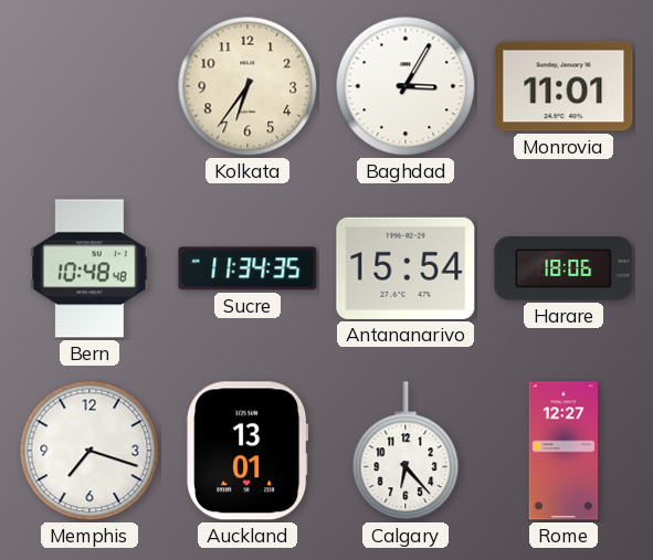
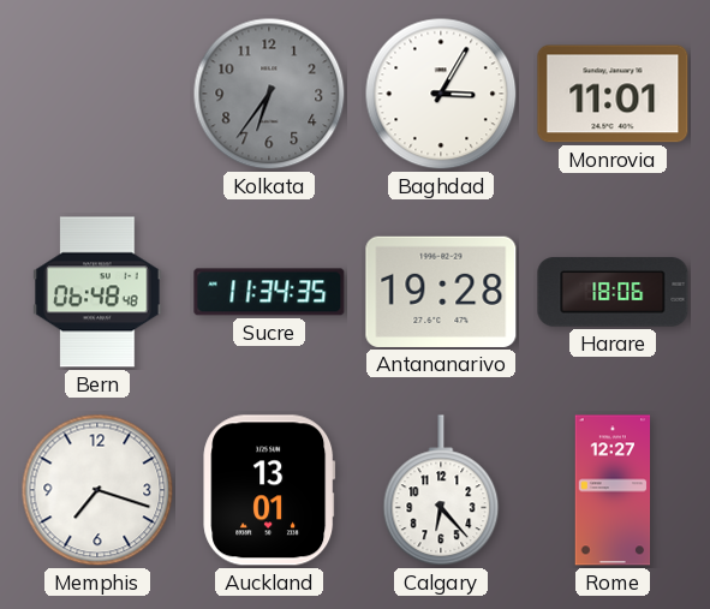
Kolkata dial: cream -> grey (269, 94)
Bern: 10:48 -> 06:48 (97, 292)
Antananarivo: 15:54 -> 19:28 (441, 292)
